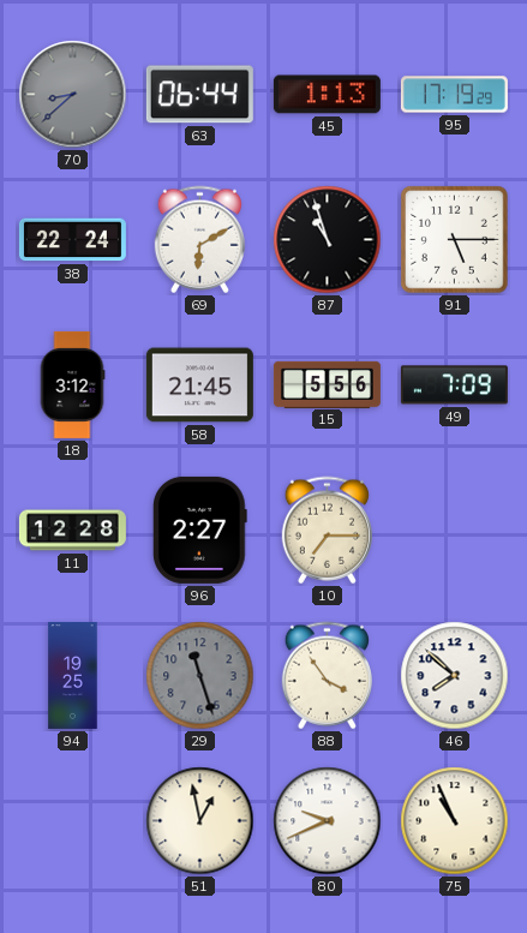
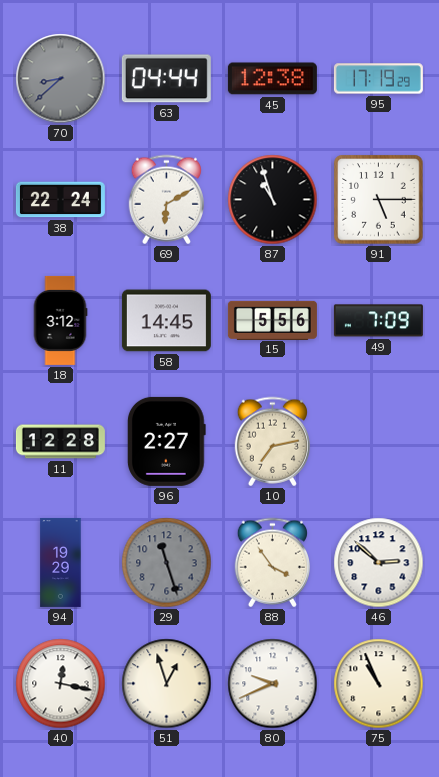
63: 06:44 -> 04:44 (166, 79)
45: 1:13 -> 12:38 (272, 79)
58: 21:45 -> 14:45 (166, 321)
10: 7:15 -> 7:13 (272, 442)
94: 19:25 -> 19:29 (61, 562)
46: 7:52 -> 2:52 (379, 563)
40: none -> 12:17 (61, 684)
51: 12:58 -> 12:57 (167, 684)
